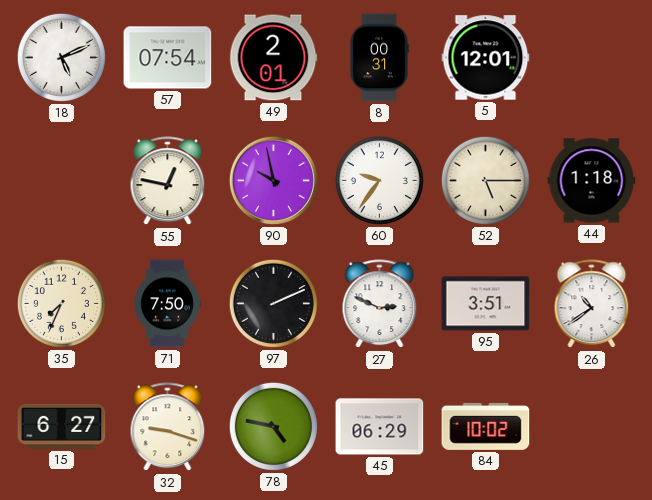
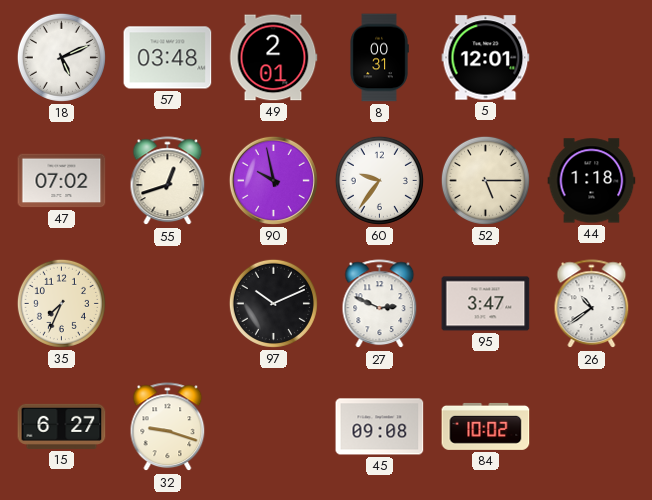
57: 07:54 -> 03:48 (168, 58)
47: none -> 07:02 (62, 181)
55: 12:47 -> 12:42 (168, 181)
71: 7:50 -> none (167, 304)
97: 2:11 -> 10:11 (273, 303)
95: 3:51 -> 3:47 (486, 304)
78: 4:47 -> none (273, 426)
45: 06:29 -> 09:08 (380, 427)
